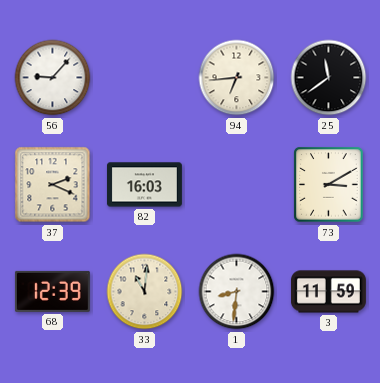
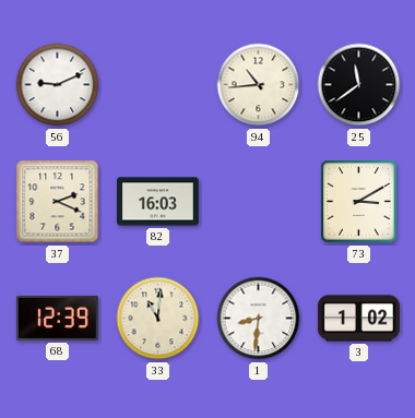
56: 9:07 -> 9:11 (58, 85)
94: 6:44 -> 10:44 (259, 85)
3: 11:59 -> 1:02 (358, 319)
